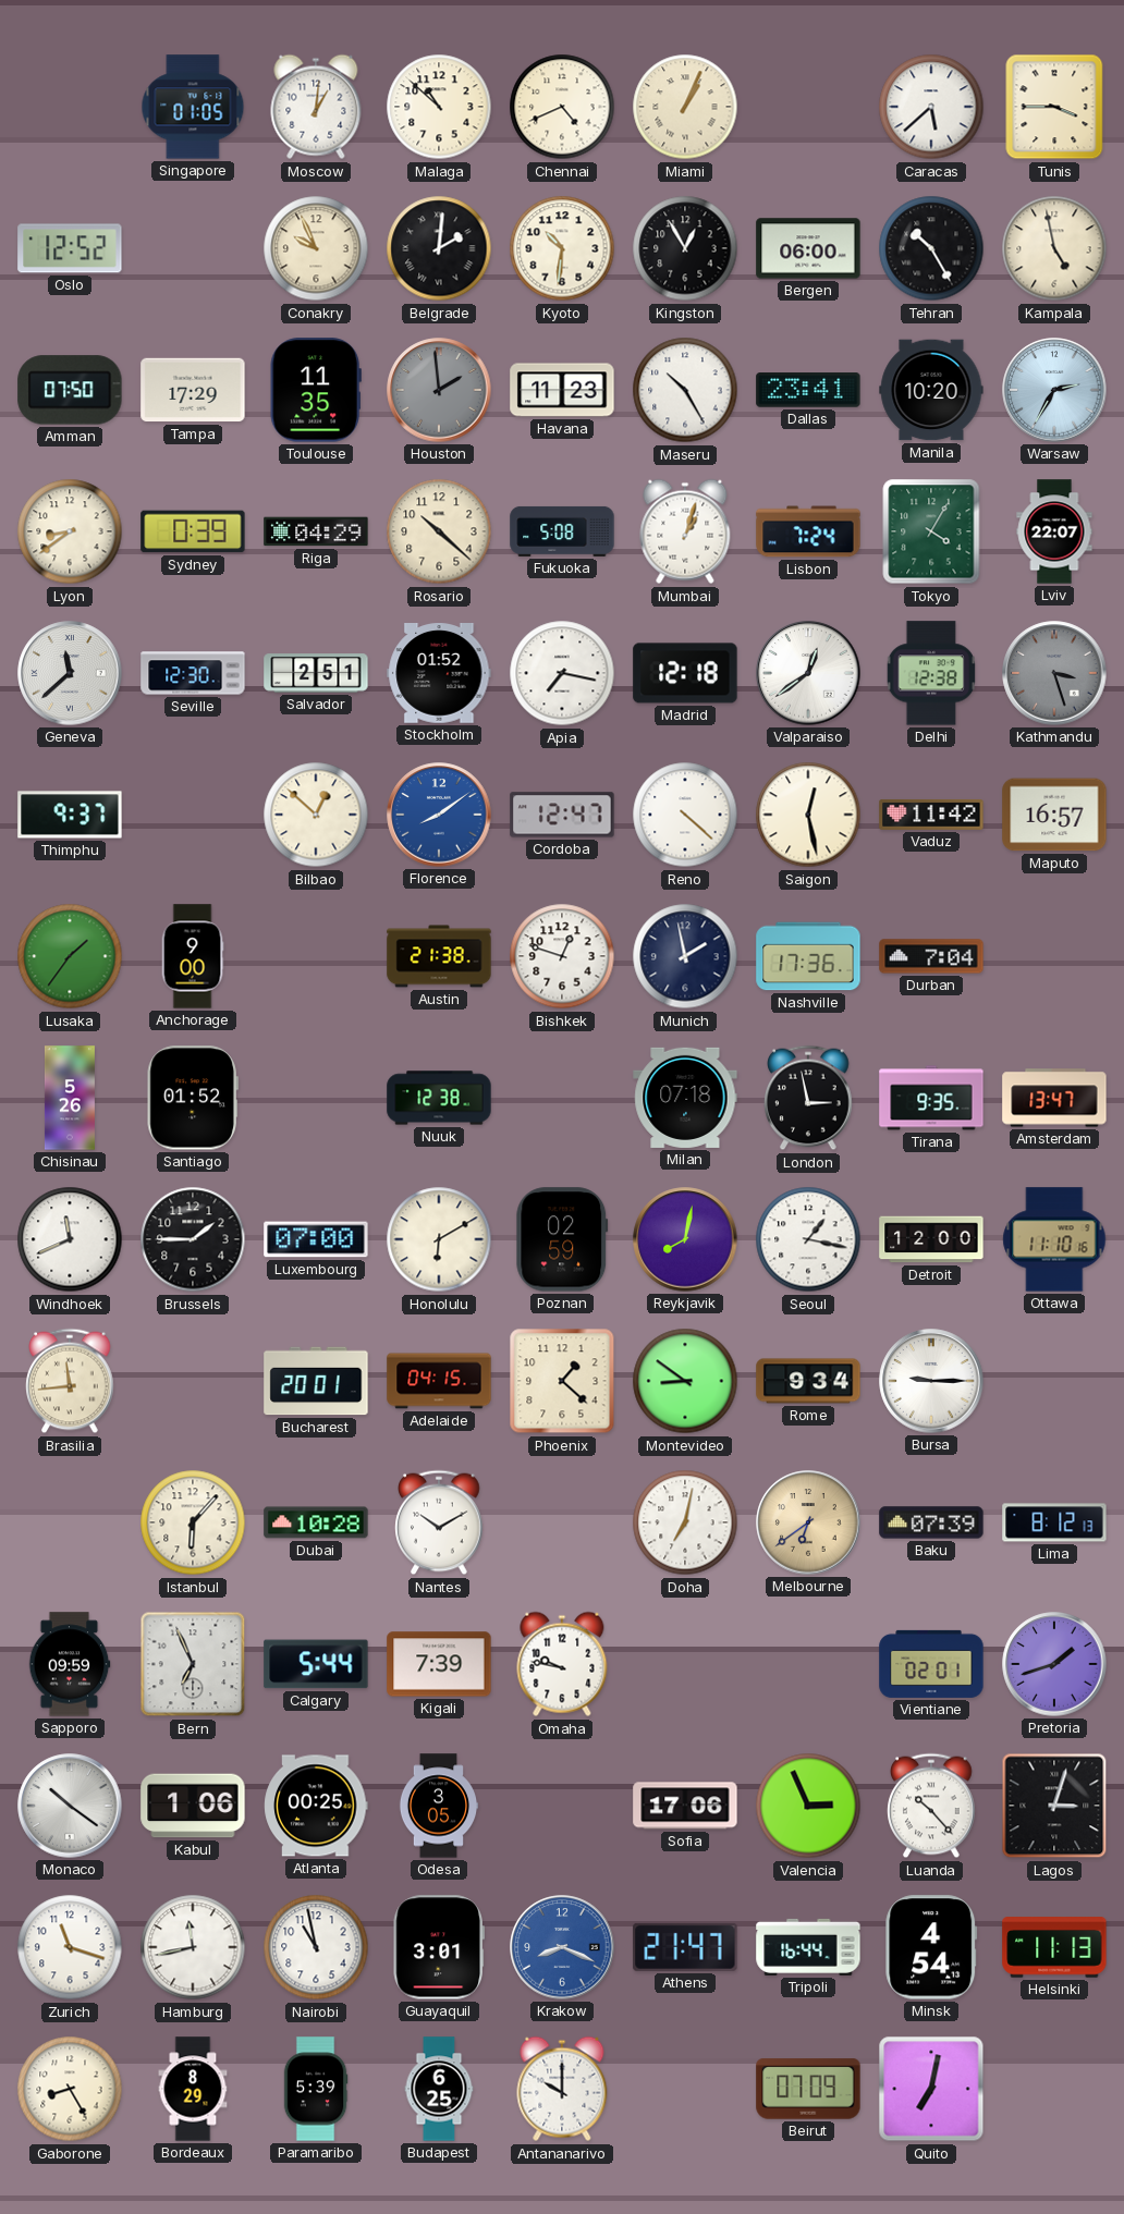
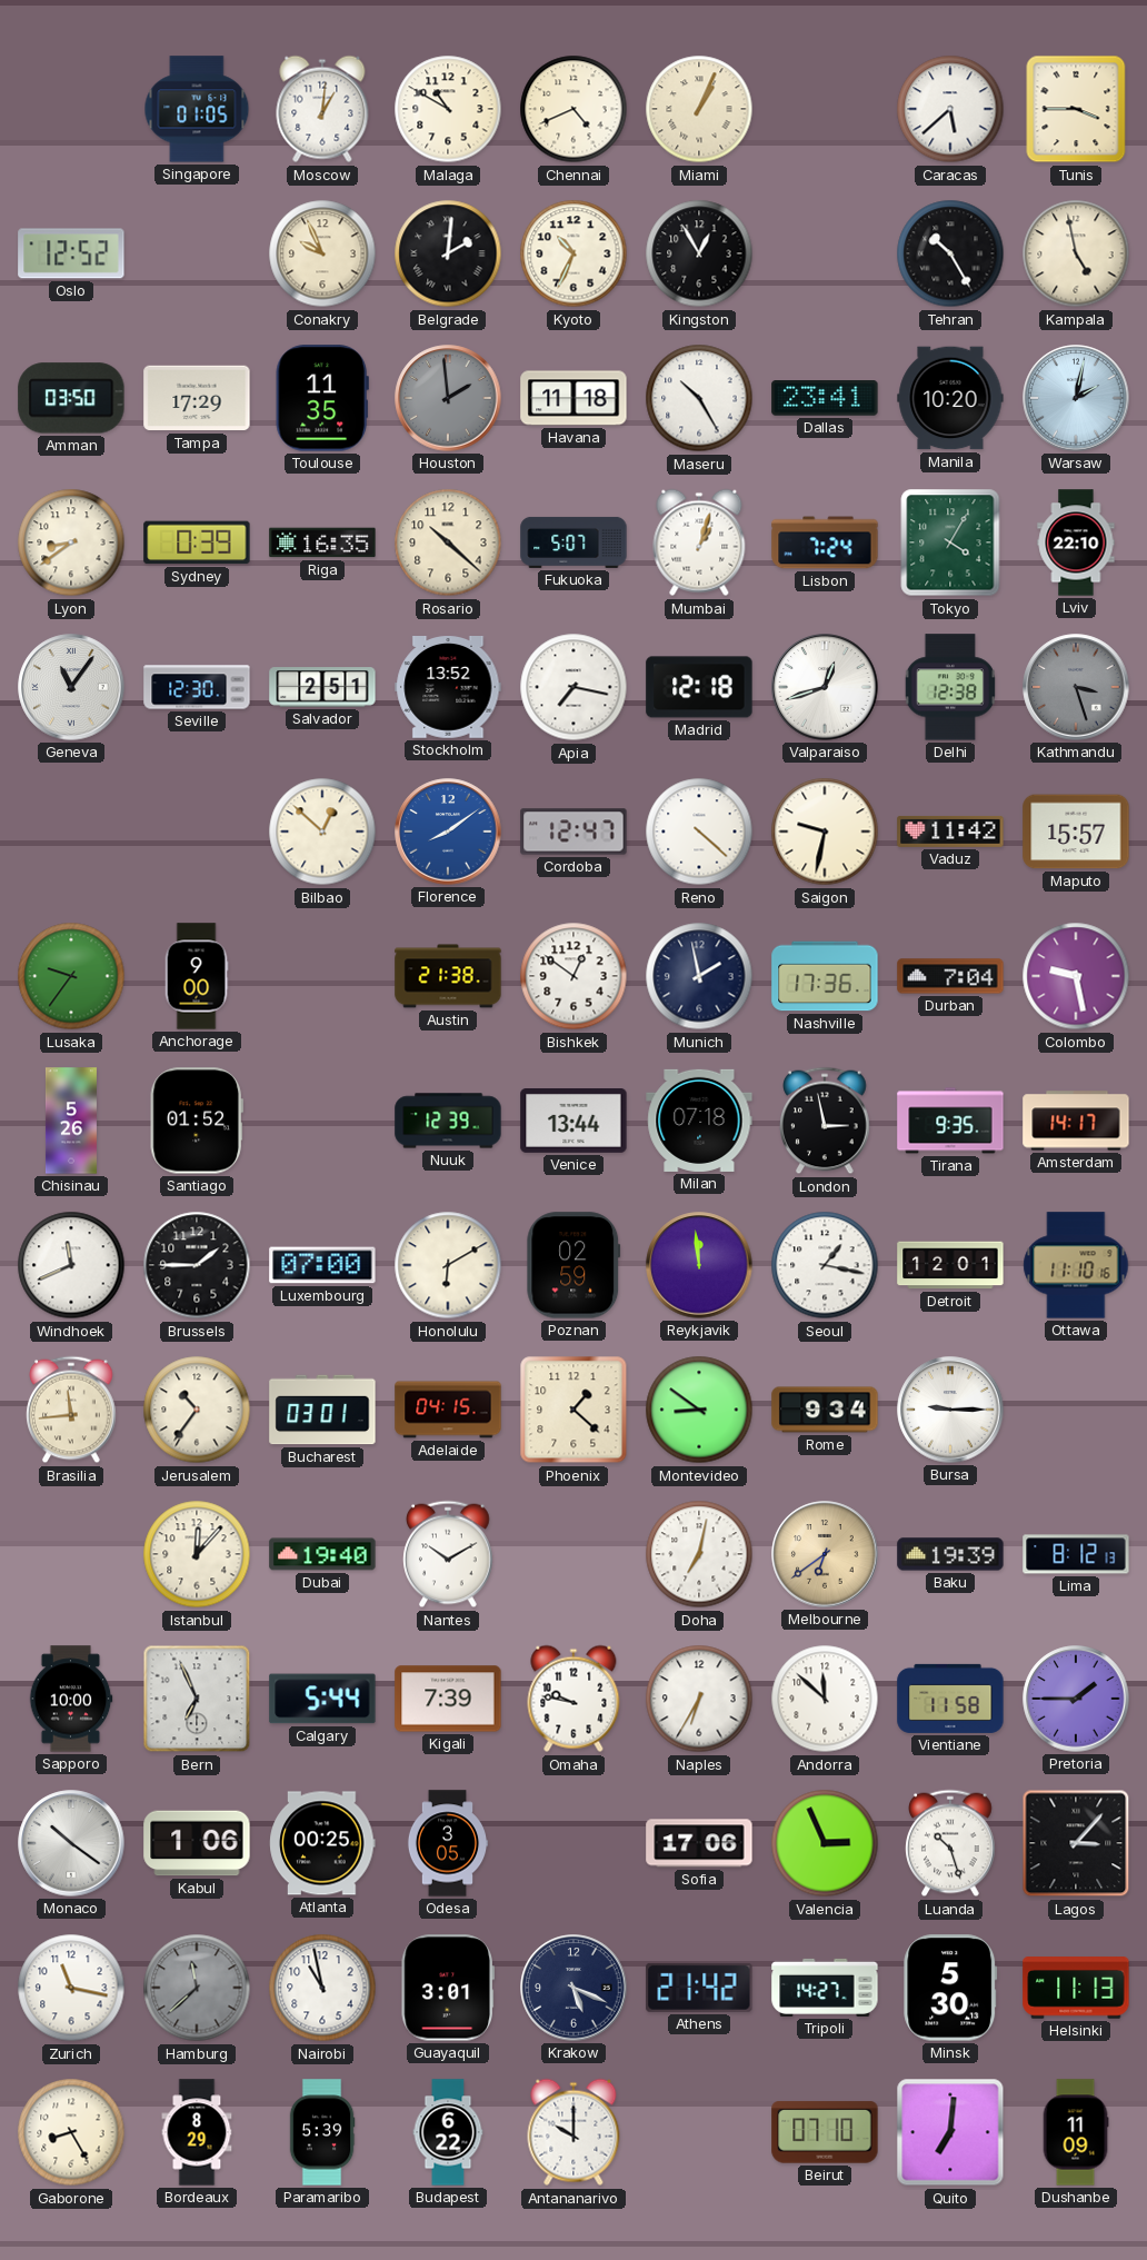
Malaga: 10:52 -> 10:50 (448, 109)
Kyoto: 10:31 -> 10:34 (573, 253)
Bergen: 06:00 -> none (808, 248)
Amman: 07:50 -> 03:50 (71, 398)
Havana: 11:23 -> 11:18 (573, 398)
Warsaw: 2:35 -> 2:02 (1076, 398)
Riga: 04:29 -> 16:35 (322, 542)
Fukuoka: 5:08 -> 5:07 (573, 542)
Lviv: 22:07 -> 22:10 (1076, 542)
Geneva: 11:38 -> 11:06 (71, 687)
Stockholm: 01:52 -> 13:52 (448, 688)
Valparaiso: 12:39 -> 12:42 (825, 687)
Thimphu: 9:37 -> none (70, 815)
Saigon: 12:28 -> 9:32 (825, 832)
Maputo: 16:57 -> 15:57 (1076, 832)
Lusaka: 1:36 -> 9:36 (71, 976)
Bishkek: 12:48 -> 12:51 (573, 976)
Colombo: none -> 9:28 (1076, 976)
Nuuk: 12:38 -> 12:39 (448, 1121)
Venice: none -> 13:44 (573, 1122)
Amsterdam: 13:47 -> 14:17 (1076, 1121)
Reykjavik: 8:02 -> 11:59 (699, 1265)
Detroit: 12:00 -> 12:01 (950, 1265)
Jerusalem: none -> 10:36 (197, 1410)
Bucharest: 20:01 -> 03:01 (322, 1410)
Istanbul: 6:07 -> 12:07 (197, 1554)
Dubai: 10:28 -> 19:40 (322, 1554)
Baku: 07:39 -> 19:39 (950, 1554)
Sapporo: 09:59 -> 10:00 (71, 1699)
Naples: none -> 6:35 (699, 1699)
Andorra: none -> 11:52 (825, 1699)
Vientiane: 02:01 -> 11:58 (950, 1699)
Pretoria: 1:42 -> 1:45 (1076, 1699)
Luanda: 10:23 -> 10:27 (950, 1843)
Lagos: 3:03 -> 3:07 (1076, 1843)
Zurich: 11:18 -> 11:17 (71, 1988)
Hamburg: 11:43 -> 11:38 (197, 1988)
Hamburg dial: white -> grey (197, 1988)
Krakow: 8:19 -> 5:19 (573, 1988)
Krakow dial: blue -> navy (573, 1988)
Athens: 21:47 -> 21:42 (699, 1988)
Tripoli: 16:44 -> 14:27 (825, 1988)
Minsk: 4:54 -> 5:30 (950, 1988)
Budapest: 6:25 -> 6:22 (448, 2132)
Beirut: 07:09 -> 07:10 (825, 2132)
Quito: 7:02 -> 7:01 (950, 2132)
Dushanbe: none -> 11:09 (1076, 2132)
